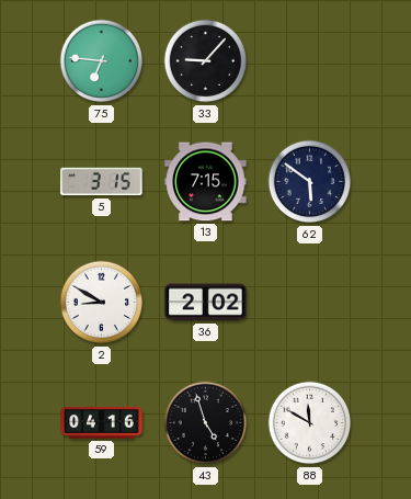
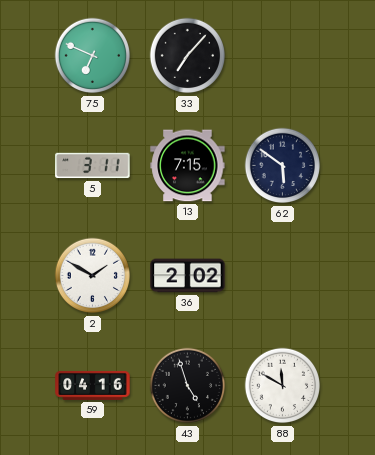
75: 6:46 -> 6:49 (93, 56)
33: 9:07 -> 7:07 (188, 56)
5: 3:15 -> 3:11 (93, 166)
2: 8:50 -> 1:50 (93, 276)
